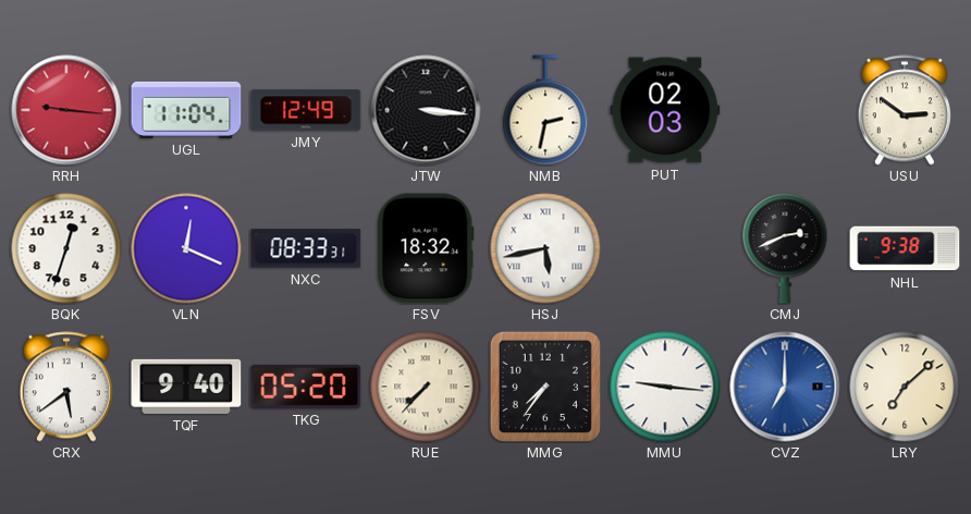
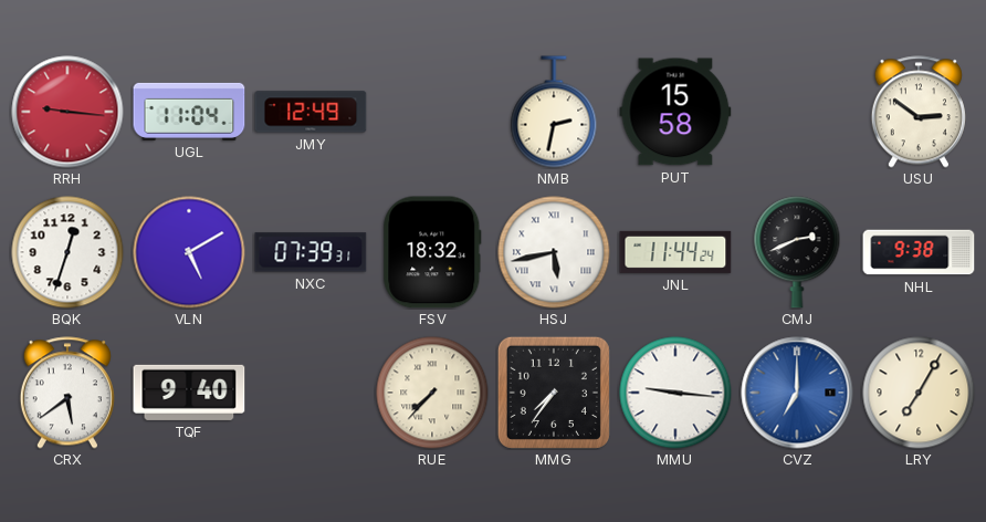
JTW: 3:16 -> none (426, 110)
PUT: 02:03 -> 15:58 (675, 112)
VLN: 12:19 -> 5:10 (189, 252)
NXC: 08:33 -> 07:39 (311, 252)
JNL: none -> 11:44 (675, 252)
TKG: 05:20 -> none (306, 387)
LRY: 7:08 -> 7:05 (919, 393)
